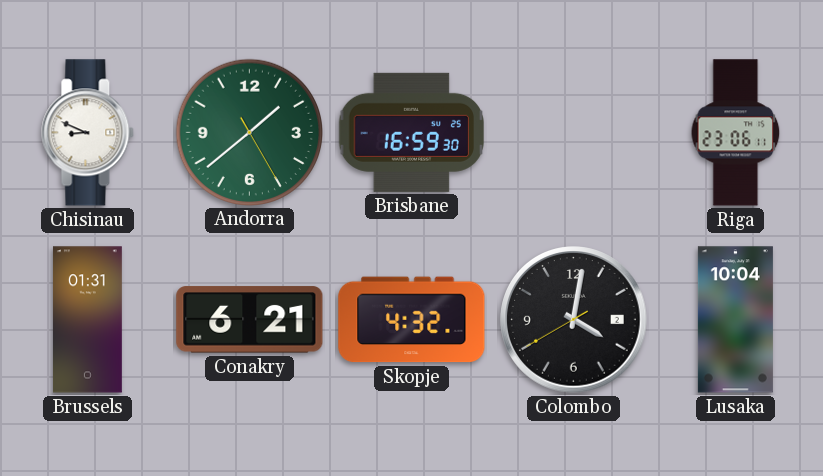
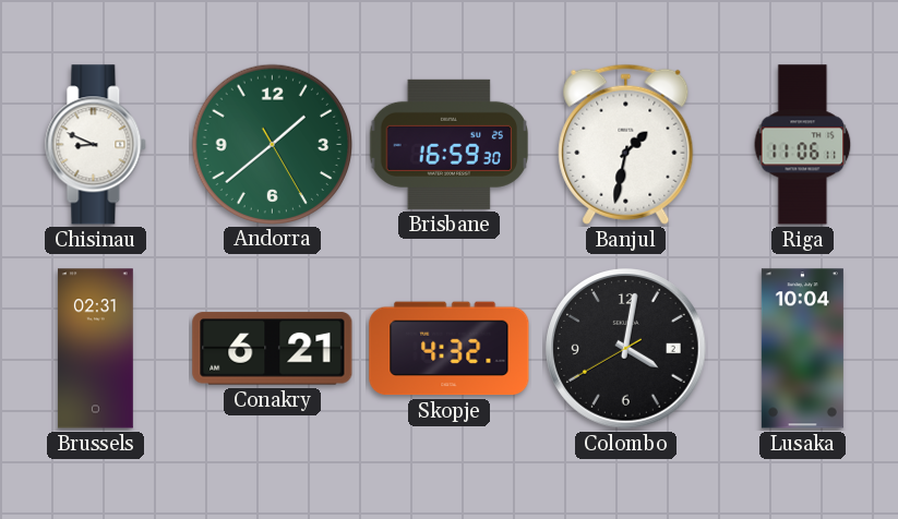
Banjul: none -> 1:32 (626, 144)
Riga: 23:06 -> 11:06 (803, 145)
Brussels: 01:31 -> 02:31 (95, 349)
